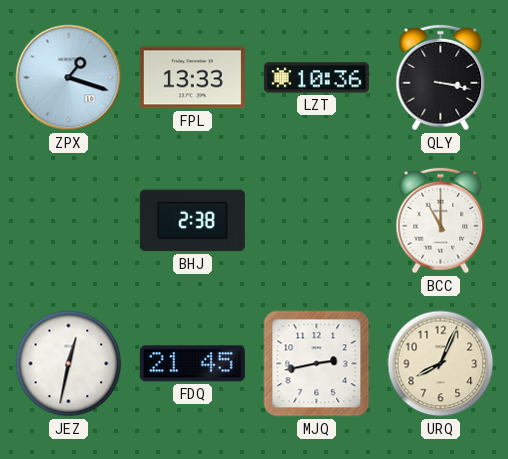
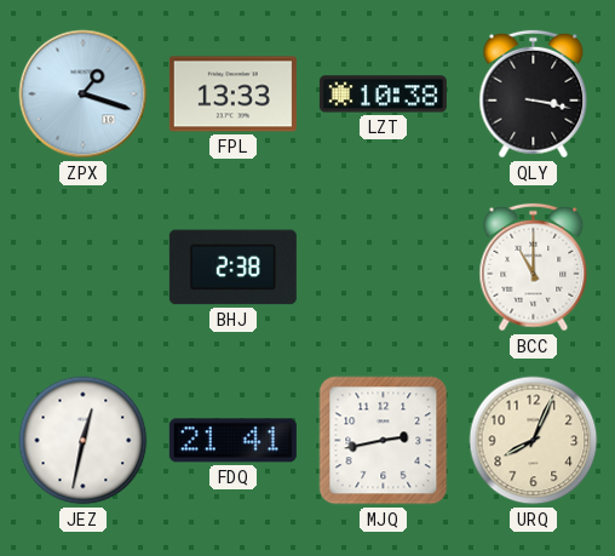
LZT: 10:36 -> 10:38 (383, 94)
FDQ: 21:45 -> 21:41 (232, 441)
